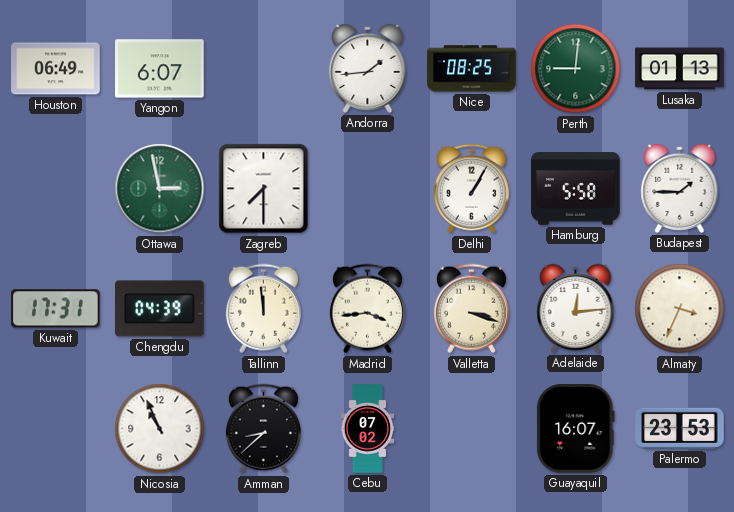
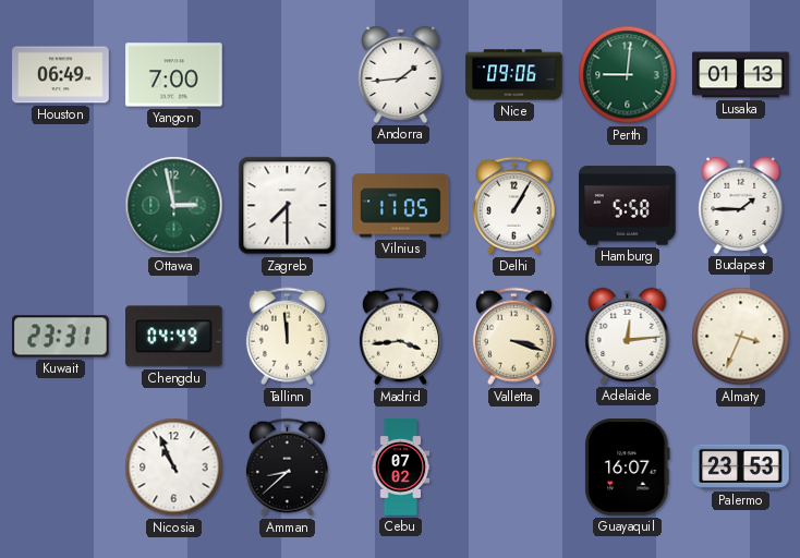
Yangon: 6:07 -> 7:00 (174, 75)
Nice: 08:25 -> 09:06 (514, 75)
Vilnius: none -> 11:05 (401, 206)
Kuwait: 17:31 -> 23:31 (61, 337)
Chengdu: 04:39 -> 04:49 (174, 337)
